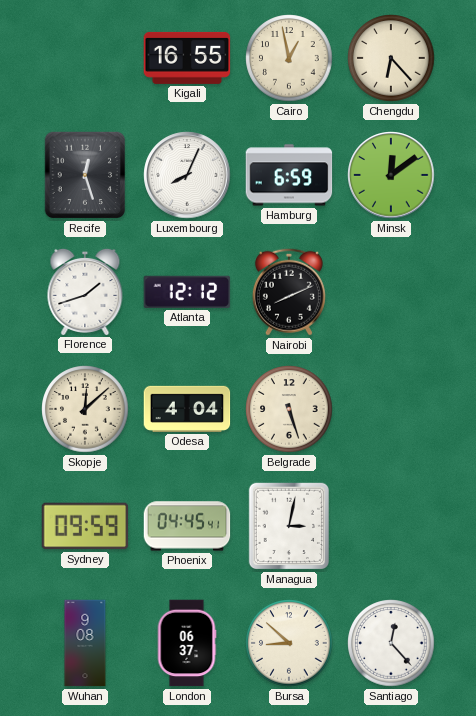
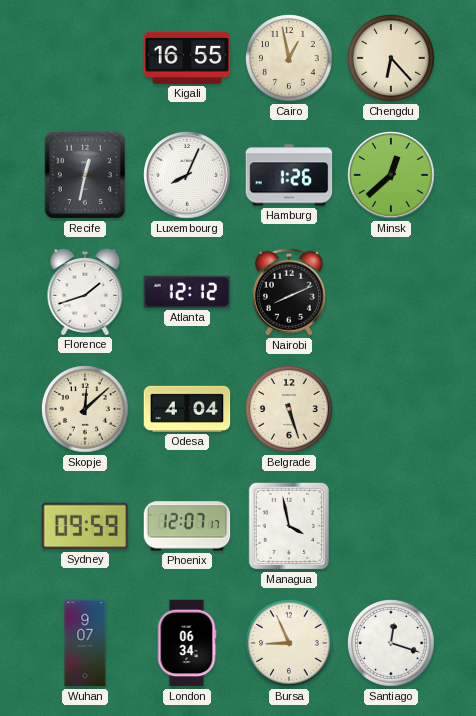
Recife: 12:27 -> 12:32 (85, 175)
Hamburg: 6:59 -> 1:26 (289, 175)
Minsk: 12:09 -> 12:38 (391, 175)
Phoenix: 04:45 -> 12:07 (187, 526)
Managua: 3:02 -> 3:58 (288, 526)
Wuhan: 9:08 -> 9:07 (85, 643)
London: 06:37 -> 06:34 (187, 643)
Bursa: 8:52 -> 8:56 (289, 643)
Santiago: 12:23 -> 12:18 (391, 643)
